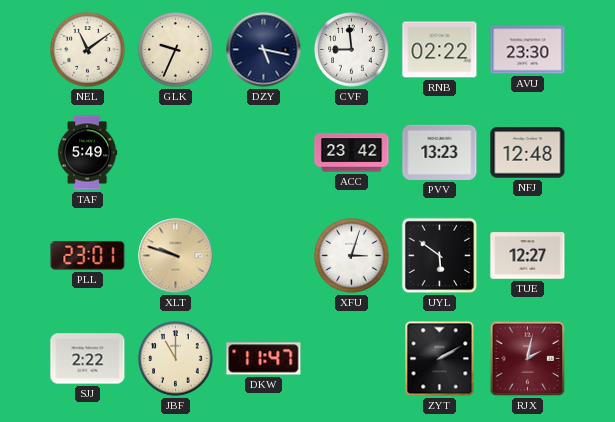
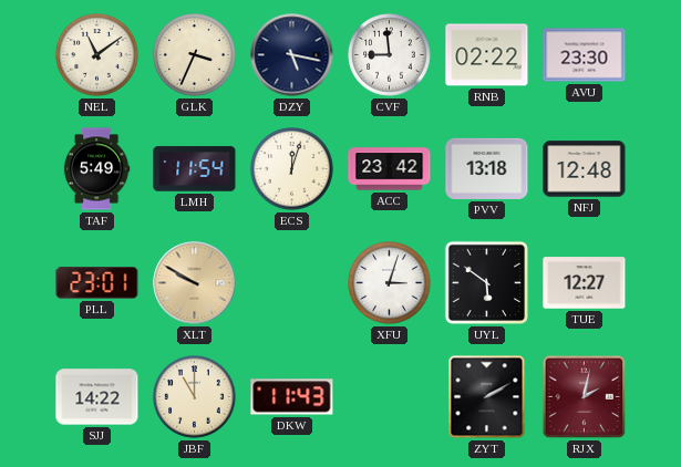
GLK: 9:34 -> 3:34 (195, 55)
LMH: none -> 11:54 (195, 169)
ECS: none -> 12:03 (292, 169)
PVV: 13:23 -> 13:18 (487, 168)
XLT: 9:48 -> 9:50 (195, 283)
SJJ: 2:22 -> 14:22 (97, 397)
DKW: 11:47 -> 11:43 (292, 397)
